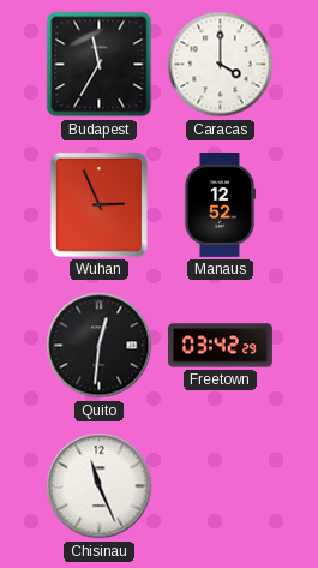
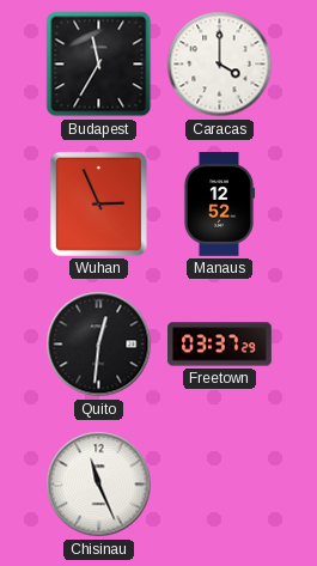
Freetown: 03:42 -> 03:37 (220, 345)
